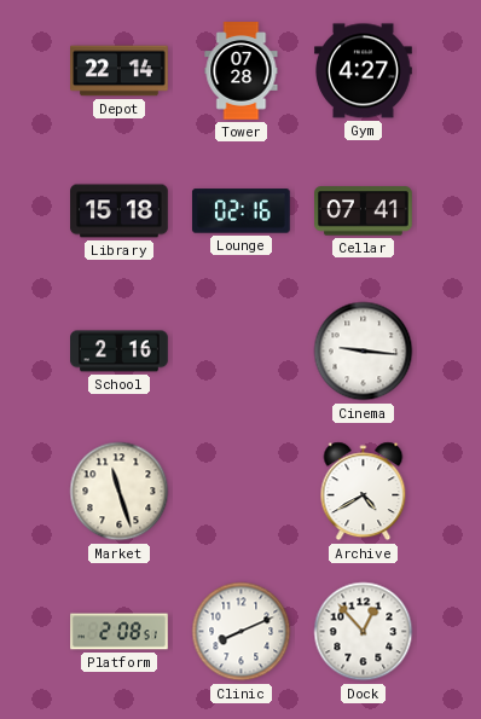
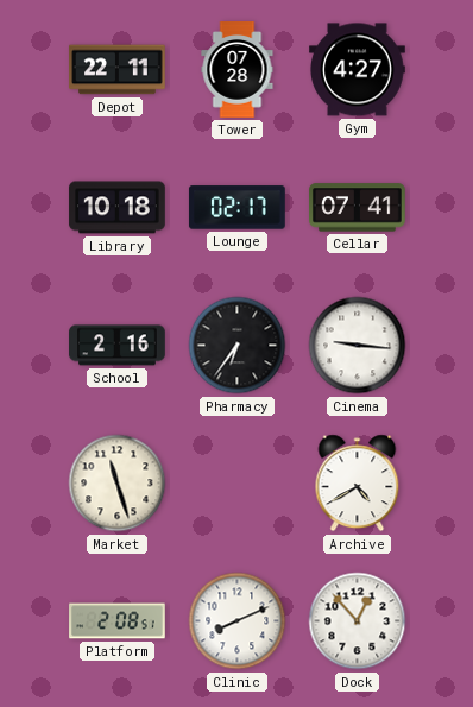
Depot: 22:14 -> 22:11 (118, 70)
Library: 15:18 -> 10:18 (118, 208)
Lounge: 02:16 -> 02:17 (236, 208)
Pharmacy: none -> 6:36 (238, 346)
